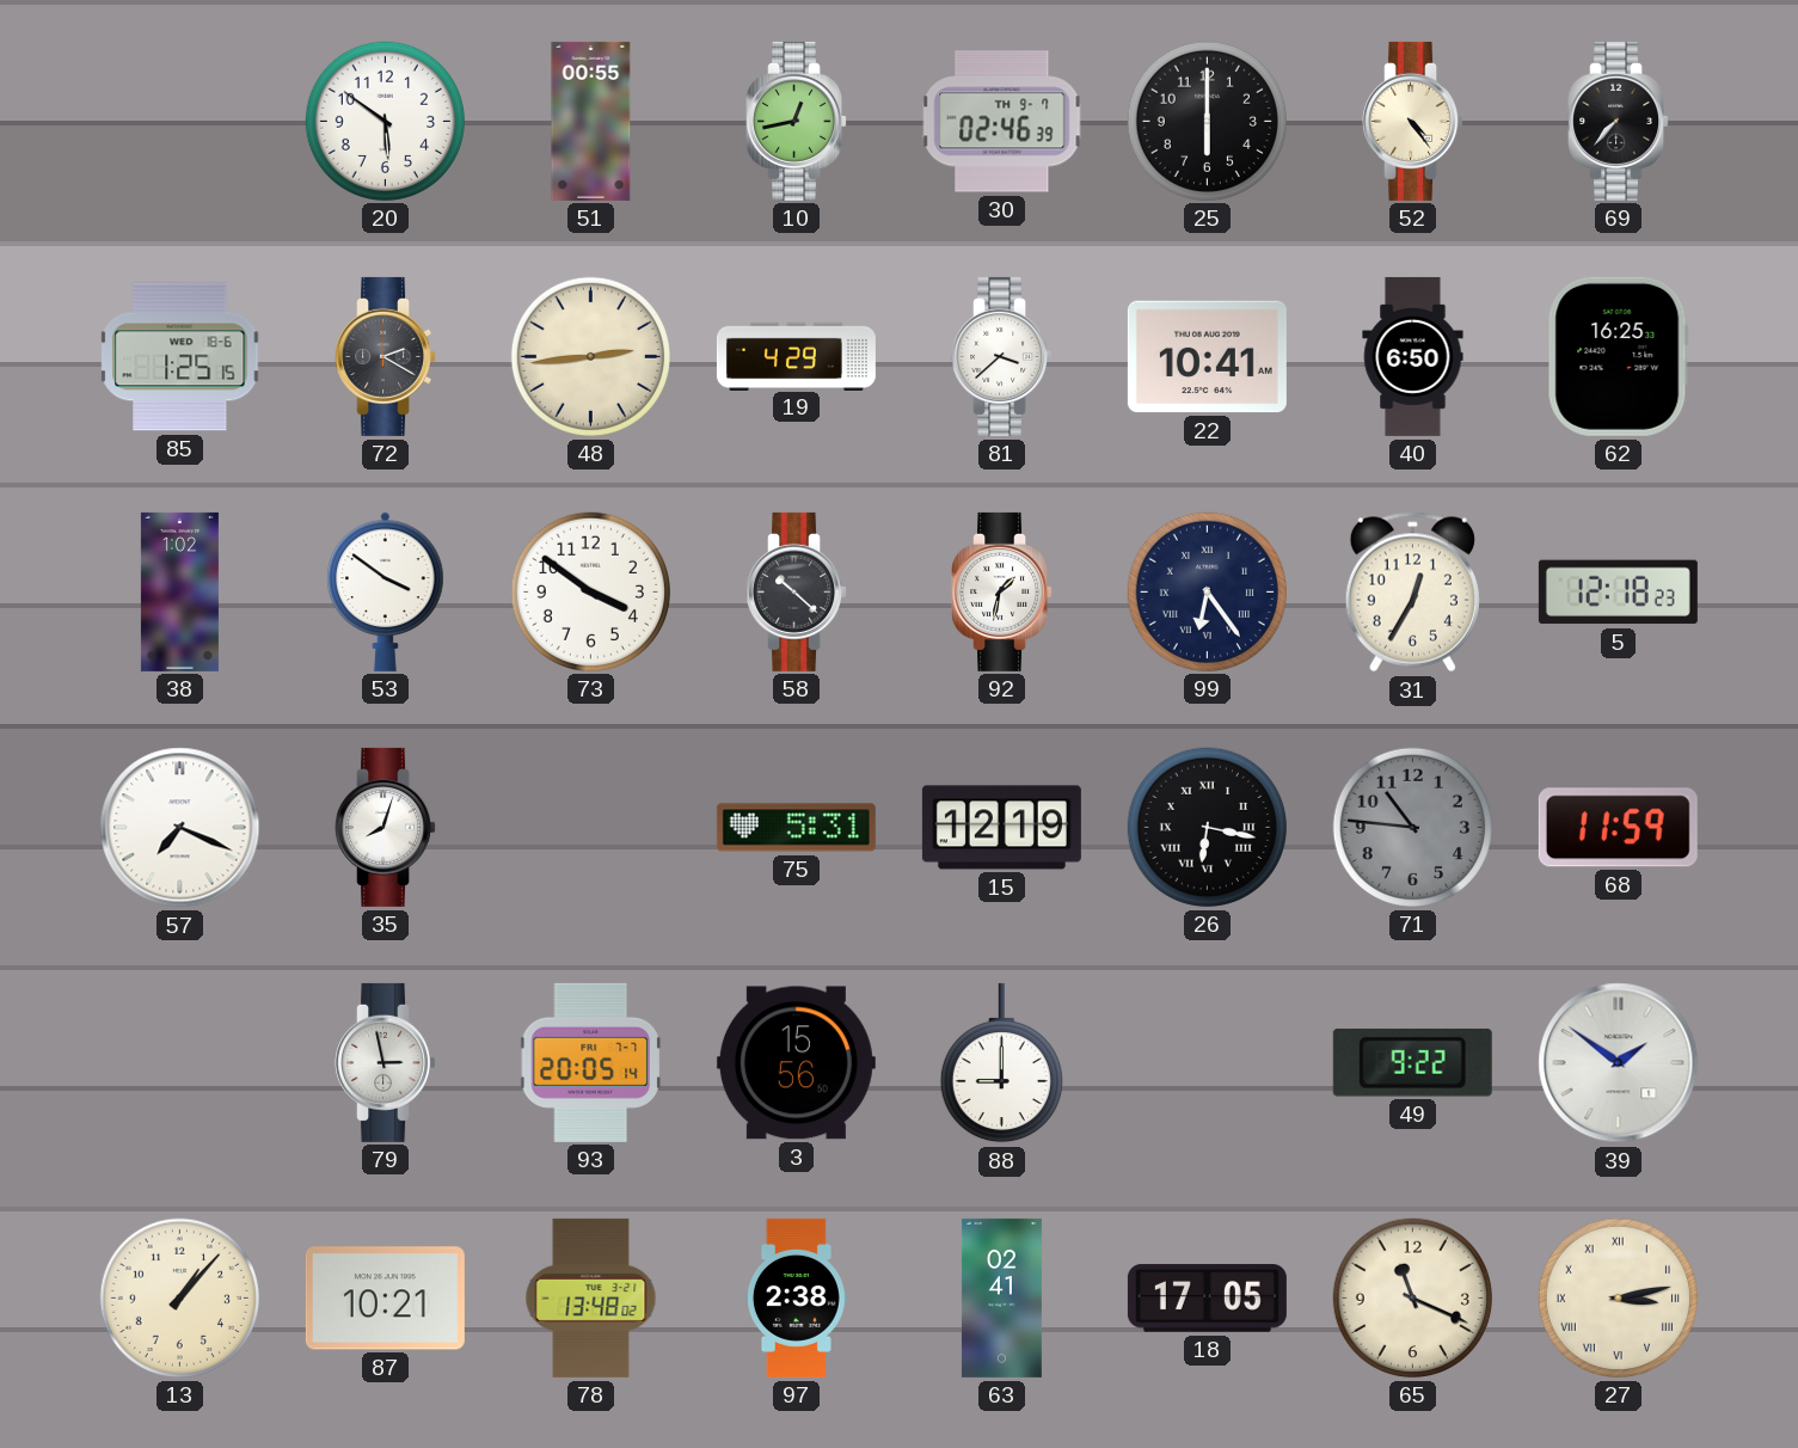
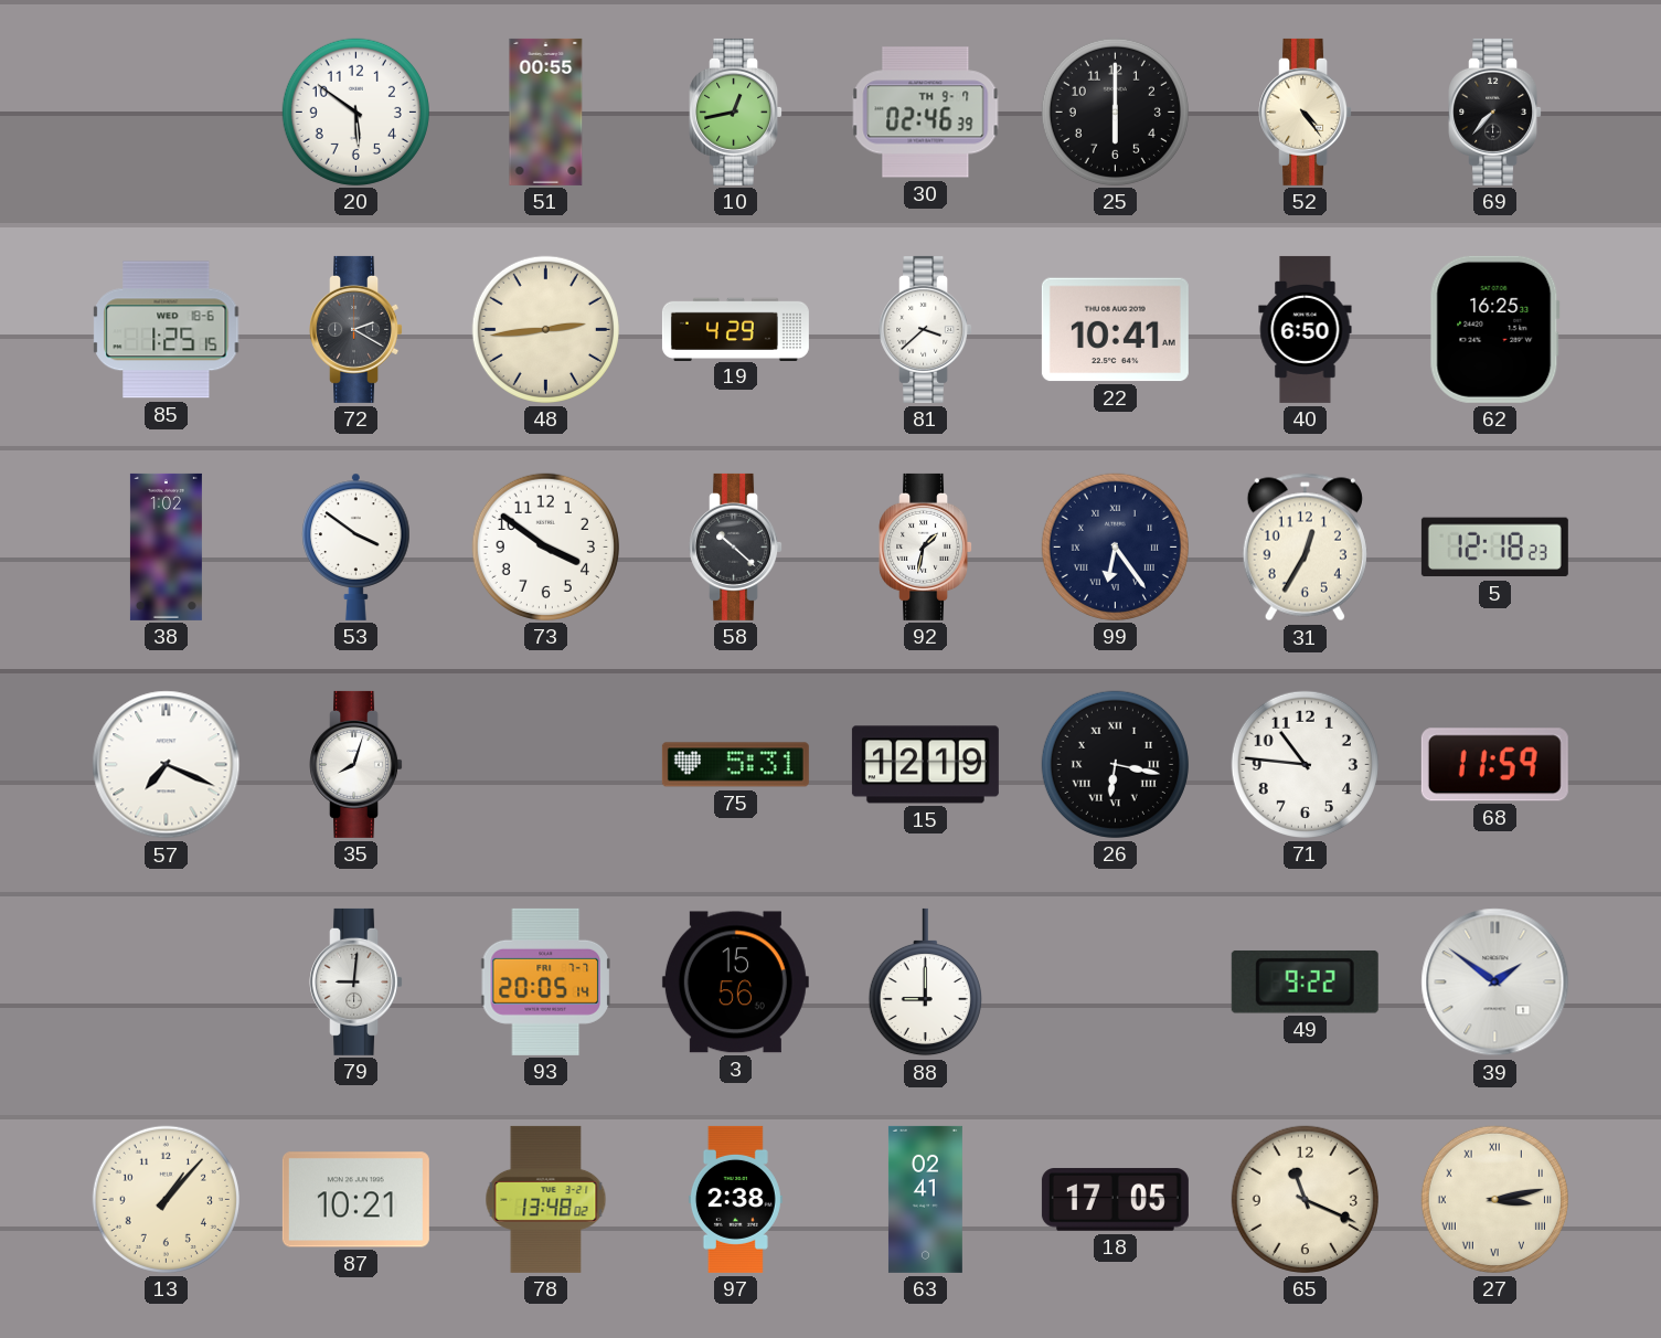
71 dial: grey -> white (1305, 764)
79: 2:58 -> 9:01 (356, 981)
